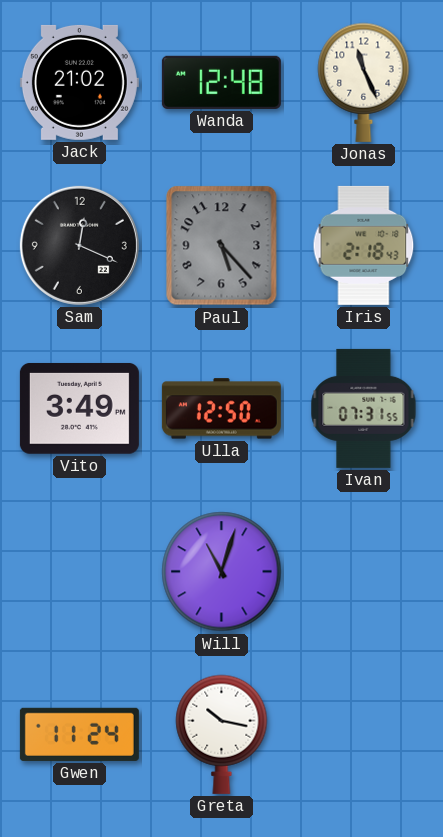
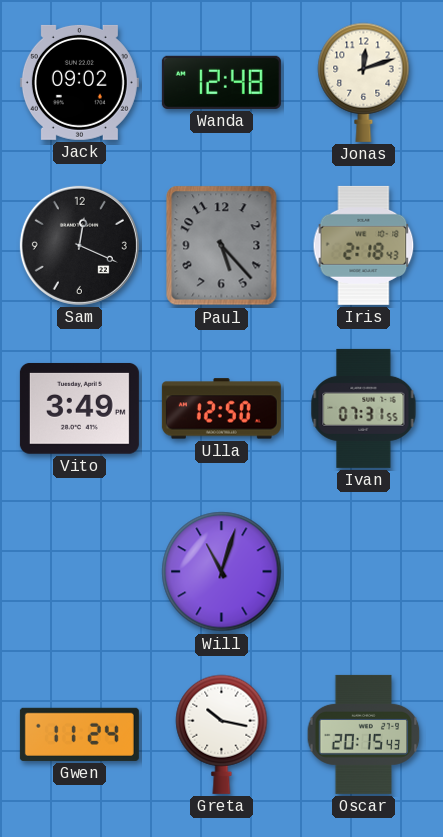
Jack: 21:02 -> 09:02 (79, 82)
Jonas: 11:26 -> 12:12 (364, 82)
Oscar: none -> 20:15 (364, 734)
